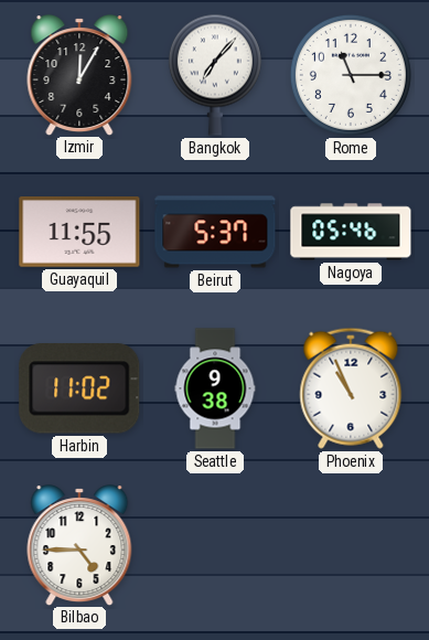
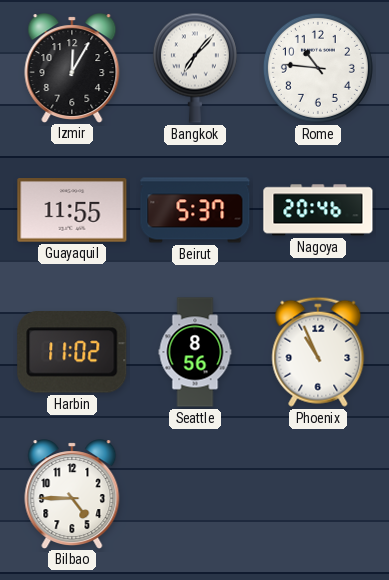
Rome: 11:15 -> 10:46 (318, 68)
Nagoya: 05:46 -> 20:46 (318, 210)
Seattle: 9:38 -> 8:56 (195, 352)
